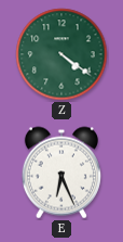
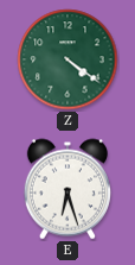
E: 6:26 -> 6:27 (67, 189)
